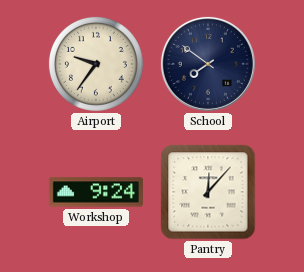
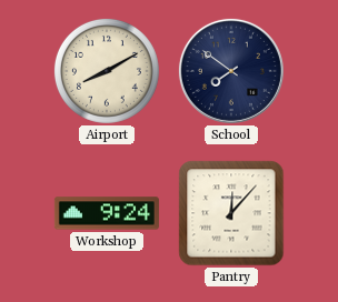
Airport: 9:36 -> 8:10 (107, 71)
